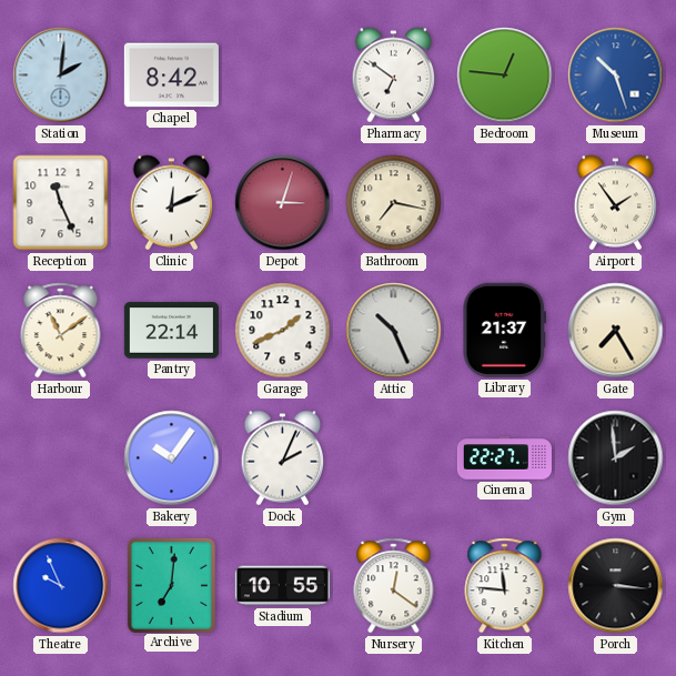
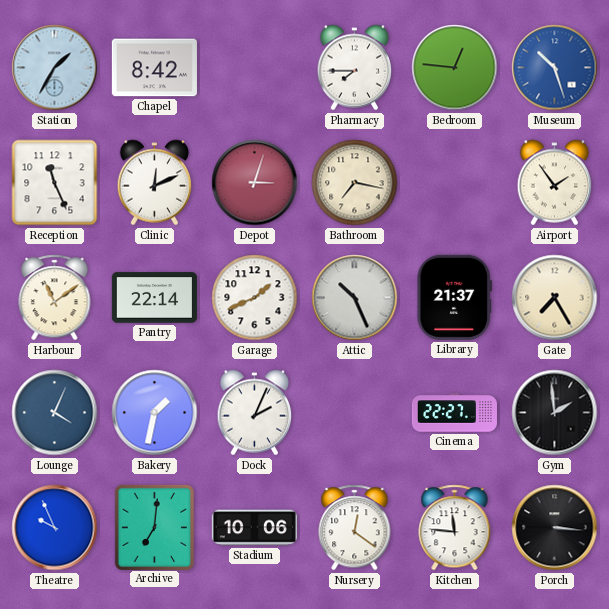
Station: 2:01 -> 1:35 (55, 68)
Pharmacy: 6:51 -> 7:45 (355, 68)
Lounge: none -> 4:04 (55, 413)
Bakery: 10:06 -> 1:32 (155, 413)
Stadium: 10:55 -> 10:06 (254, 528)
